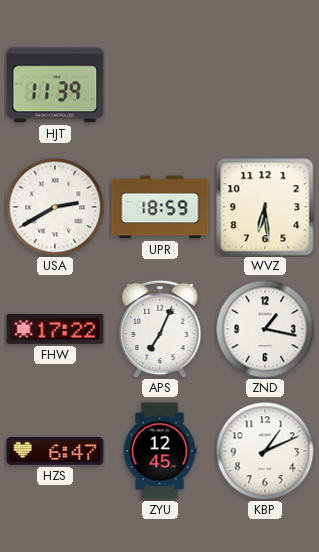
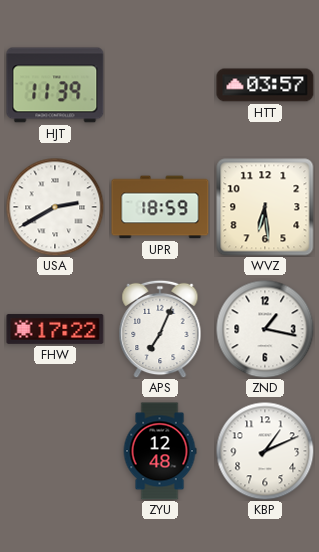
HTT: none -> 03:57 (265, 85)
HZS: 6:47 -> none (55, 451)
ZYU: 12:45 -> 12:48 (160, 451)
